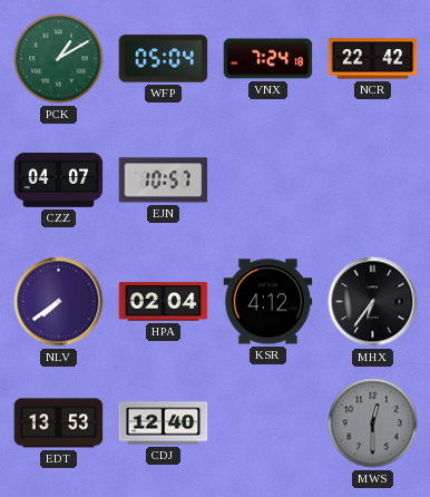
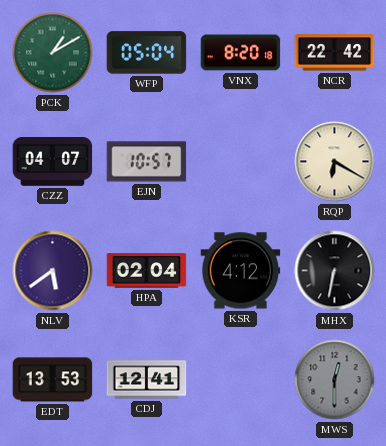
VNX: 7:24 -> 8:20 (241, 53)
RQP: none -> 6:20 (335, 162)
NLV: 7:39 -> 5:39 (53, 271)
MHX: 6:36 -> 6:32 (335, 271)
CDJ: 12:40 -> 12:41 (147, 380)
